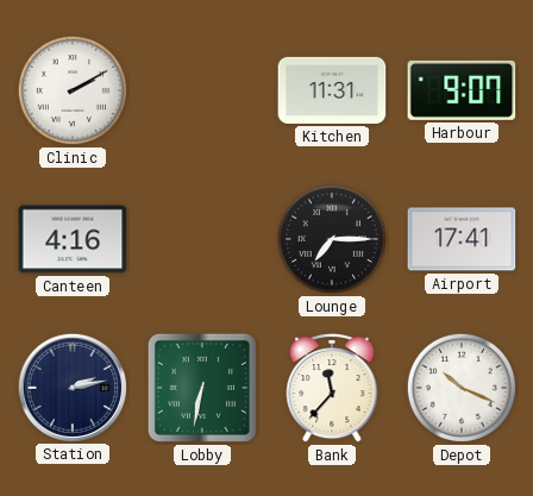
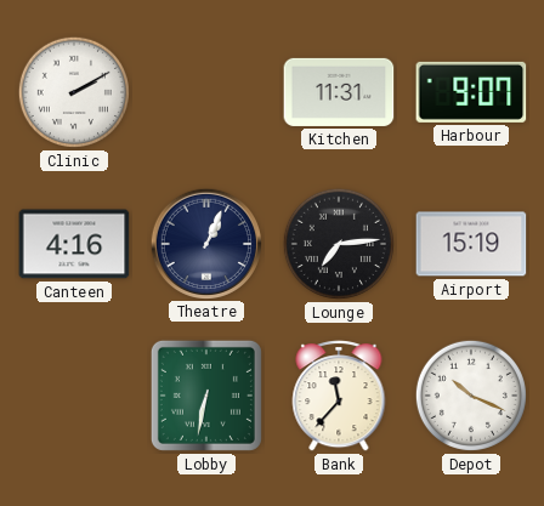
Theatre: none -> 1:04 (205, 243)
Lounge: 7:15 -> 7:14 (339, 244)
Airport: 17:41 -> 15:19 (471, 244)
Station: 2:13 -> none (71, 387)
